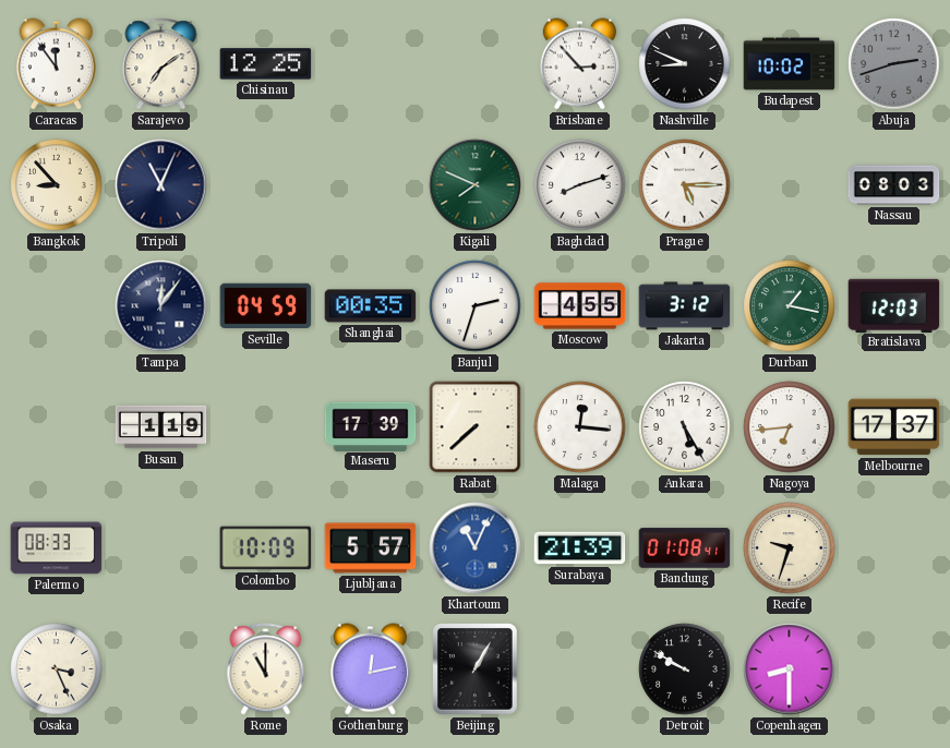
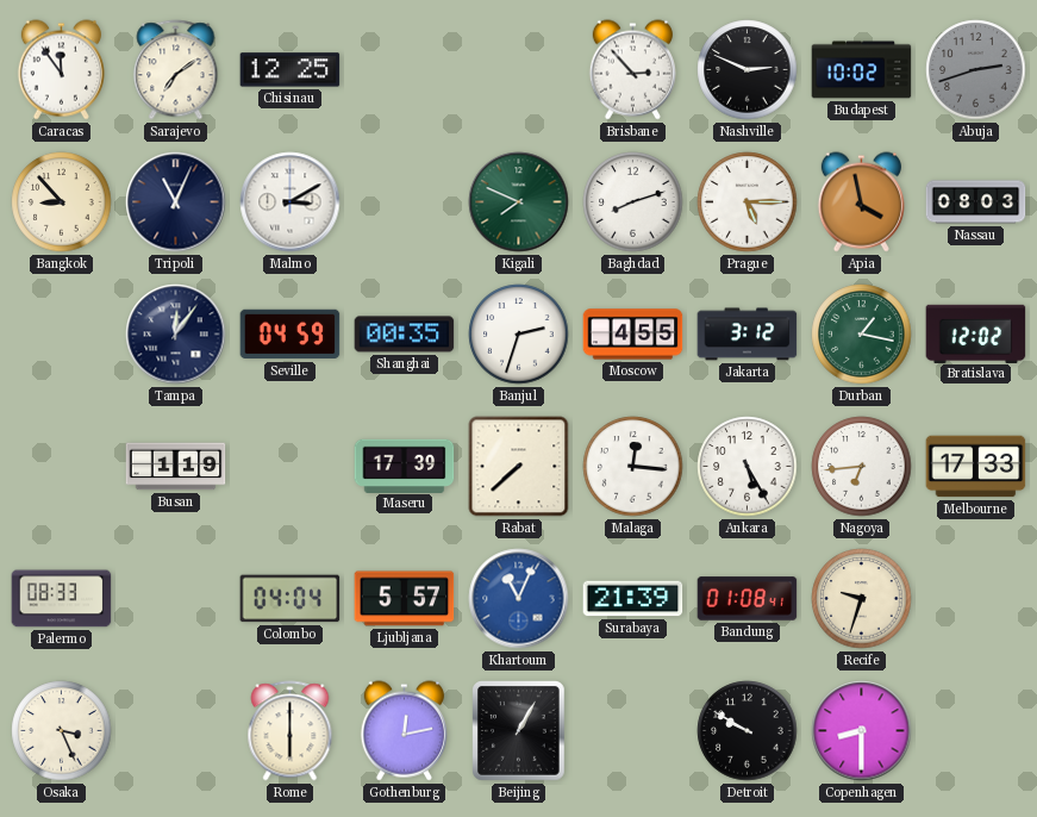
Nashville: 8:49 -> 2:49 (748, 70)
Malmo: none -> 3:10 (291, 202)
Apia: none -> 3:58 (861, 202)
Bratislava: 12:03 -> 12:02 (976, 333)
Melbourne: 17:37 -> 17:33 (976, 467)
Colombo: 10:09 -> 04:04 (291, 599)
Rome: 11:00 -> 6:00 (291, 731)
